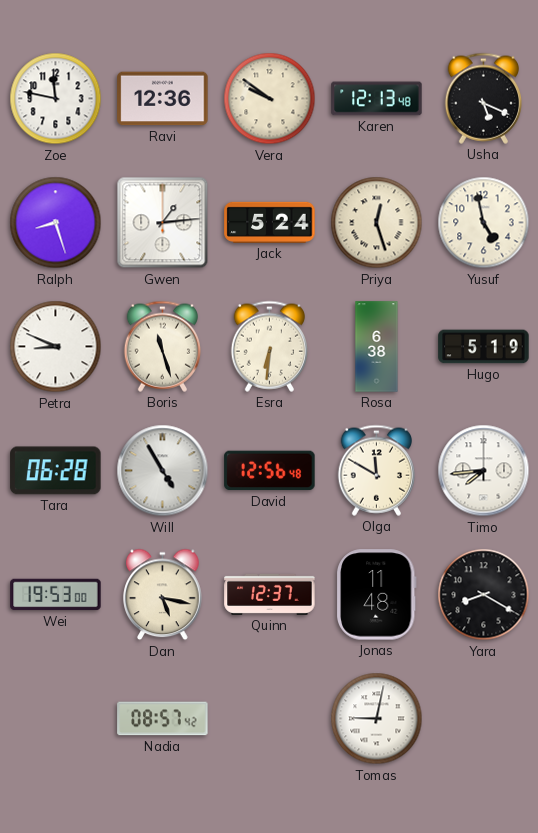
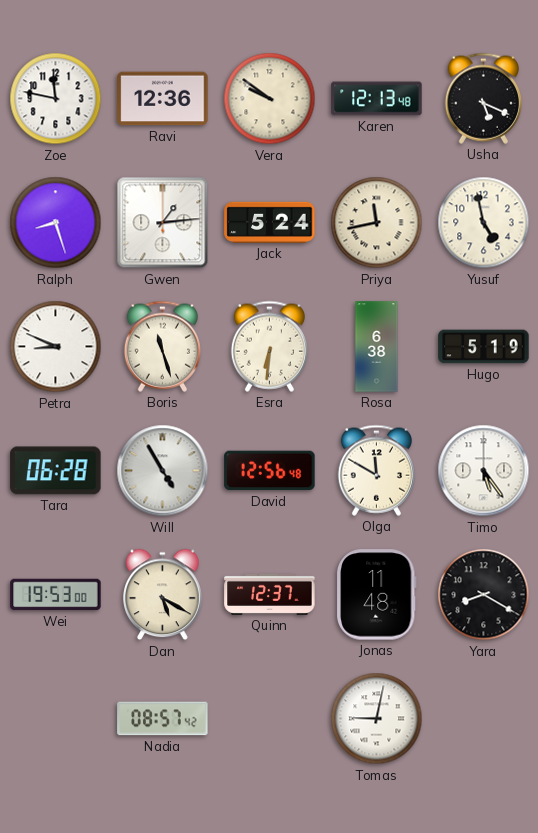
Priya: 12:27 -> 11:43 (377, 223)
Timo: 7:44 -> 5:24 (484, 471)
Dan: 5:17 -> 5:20 (163, 595)
